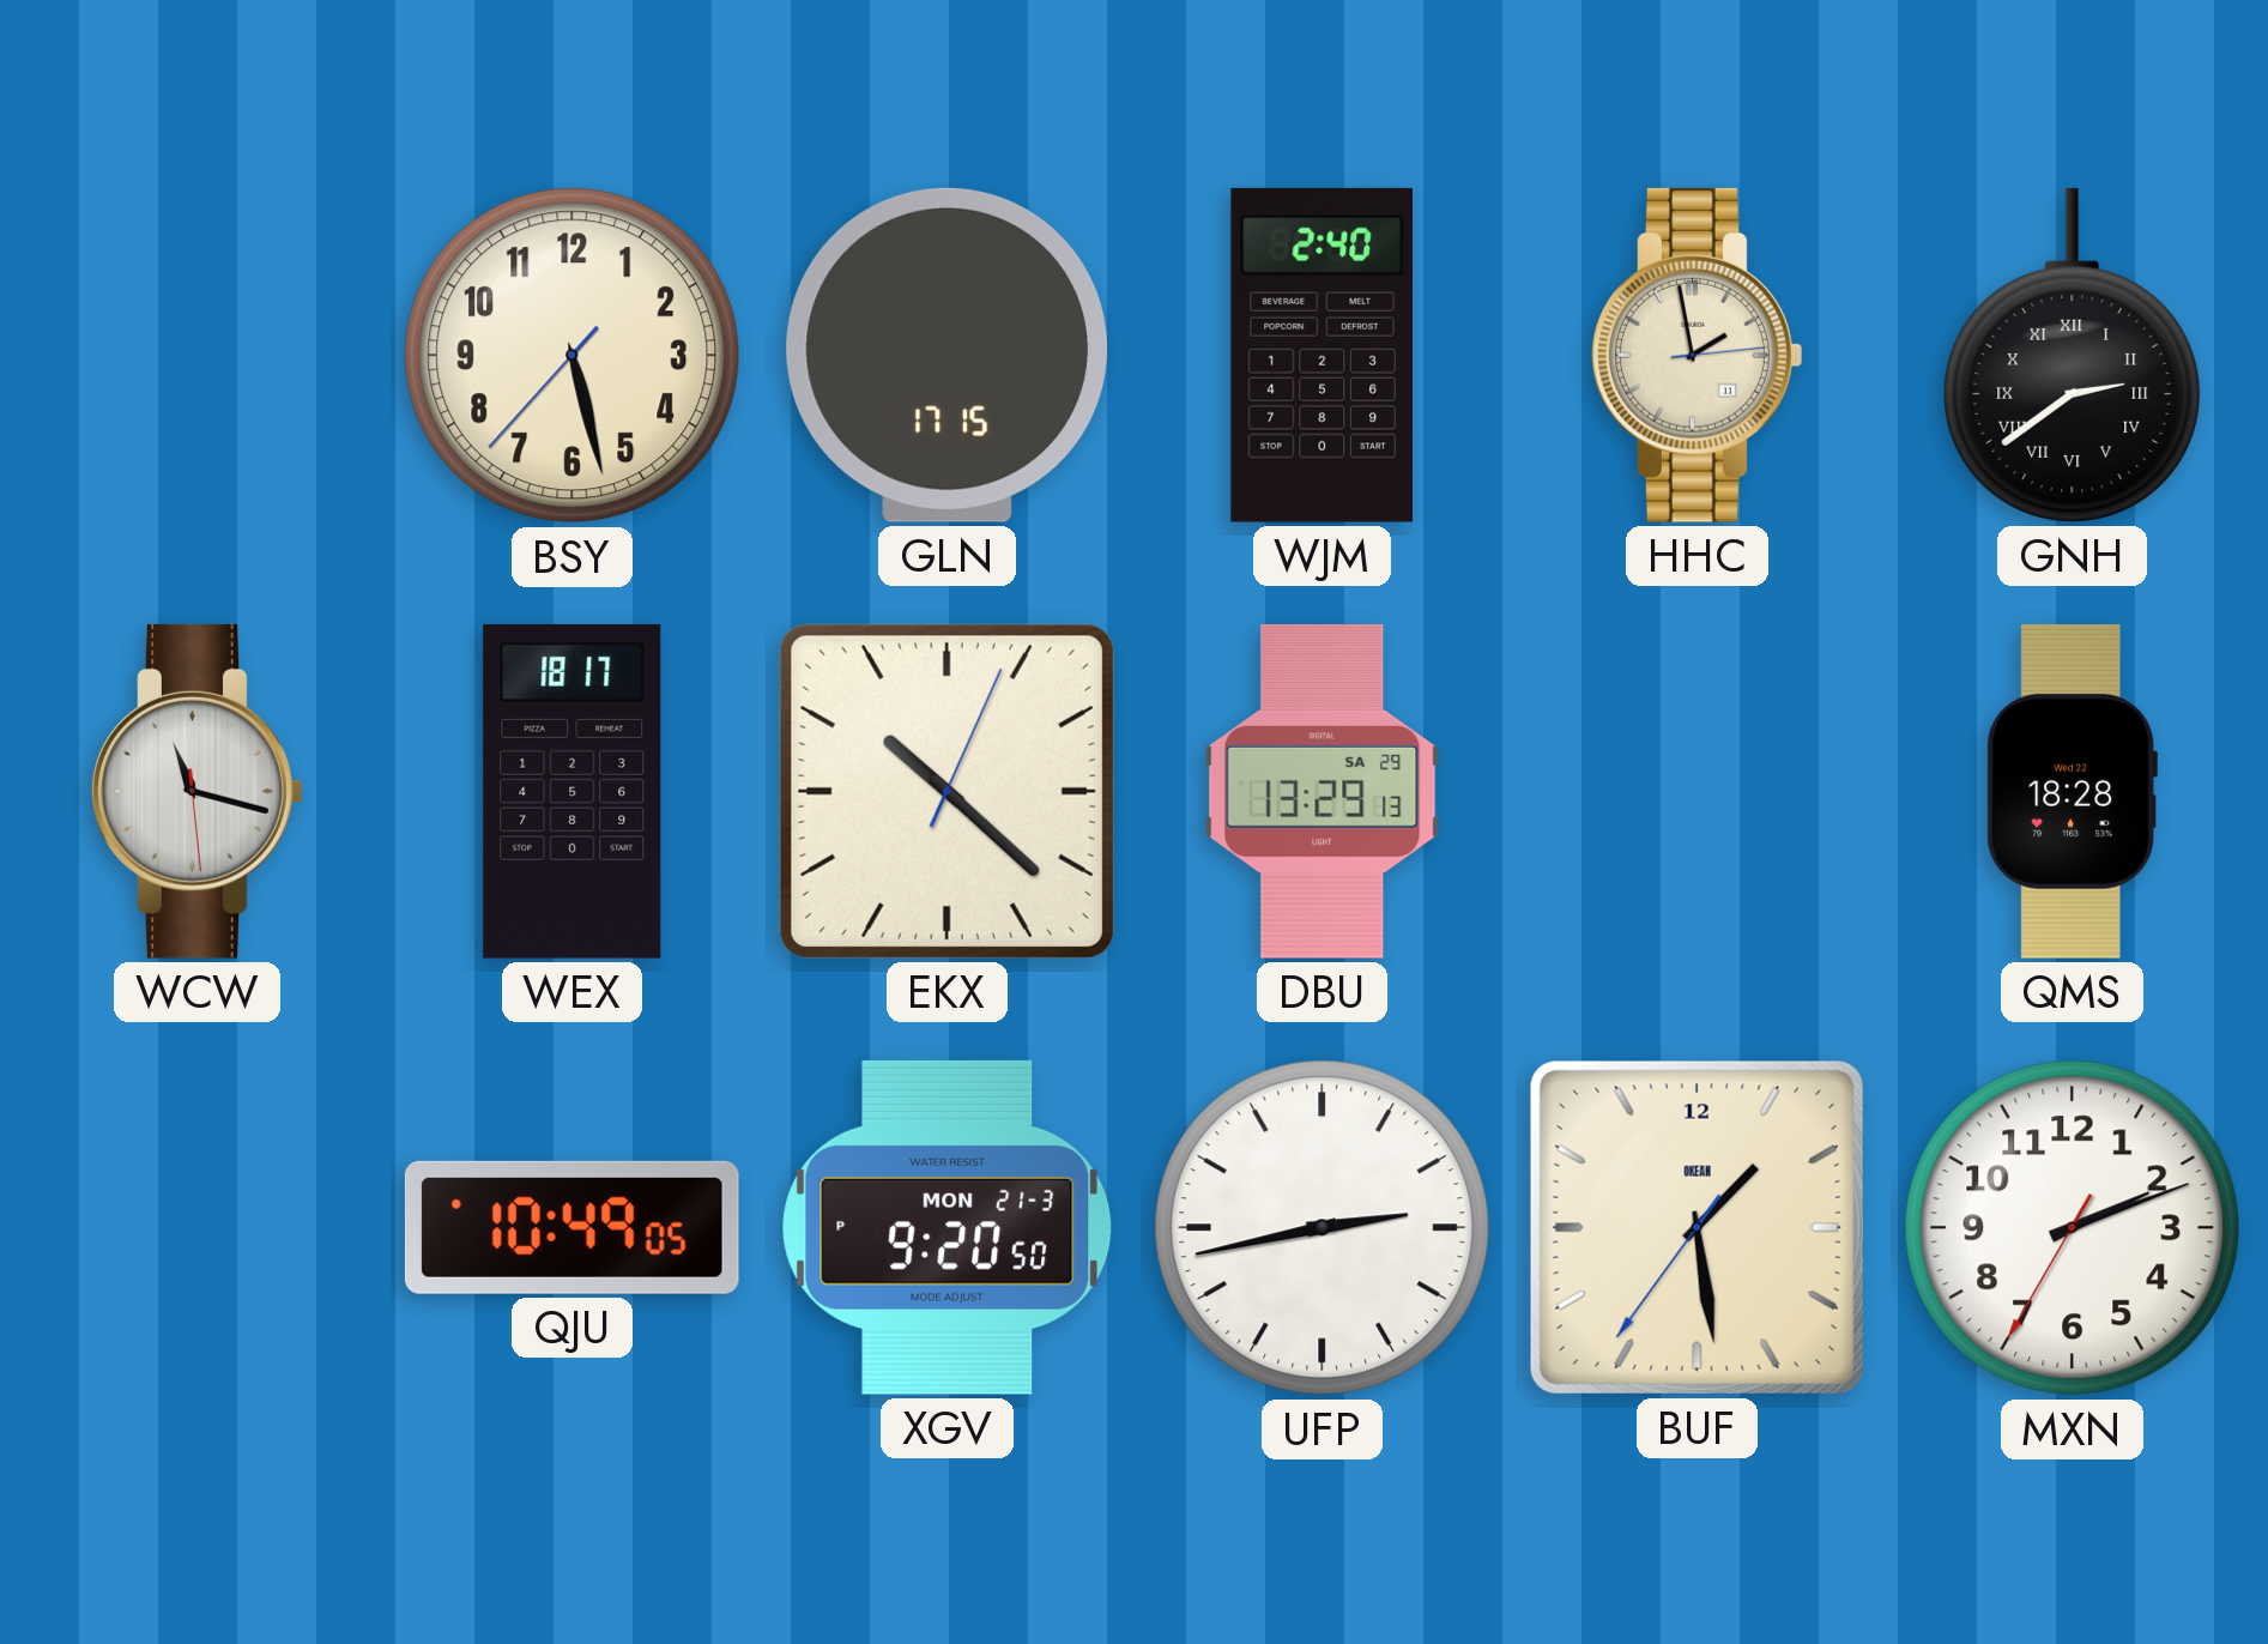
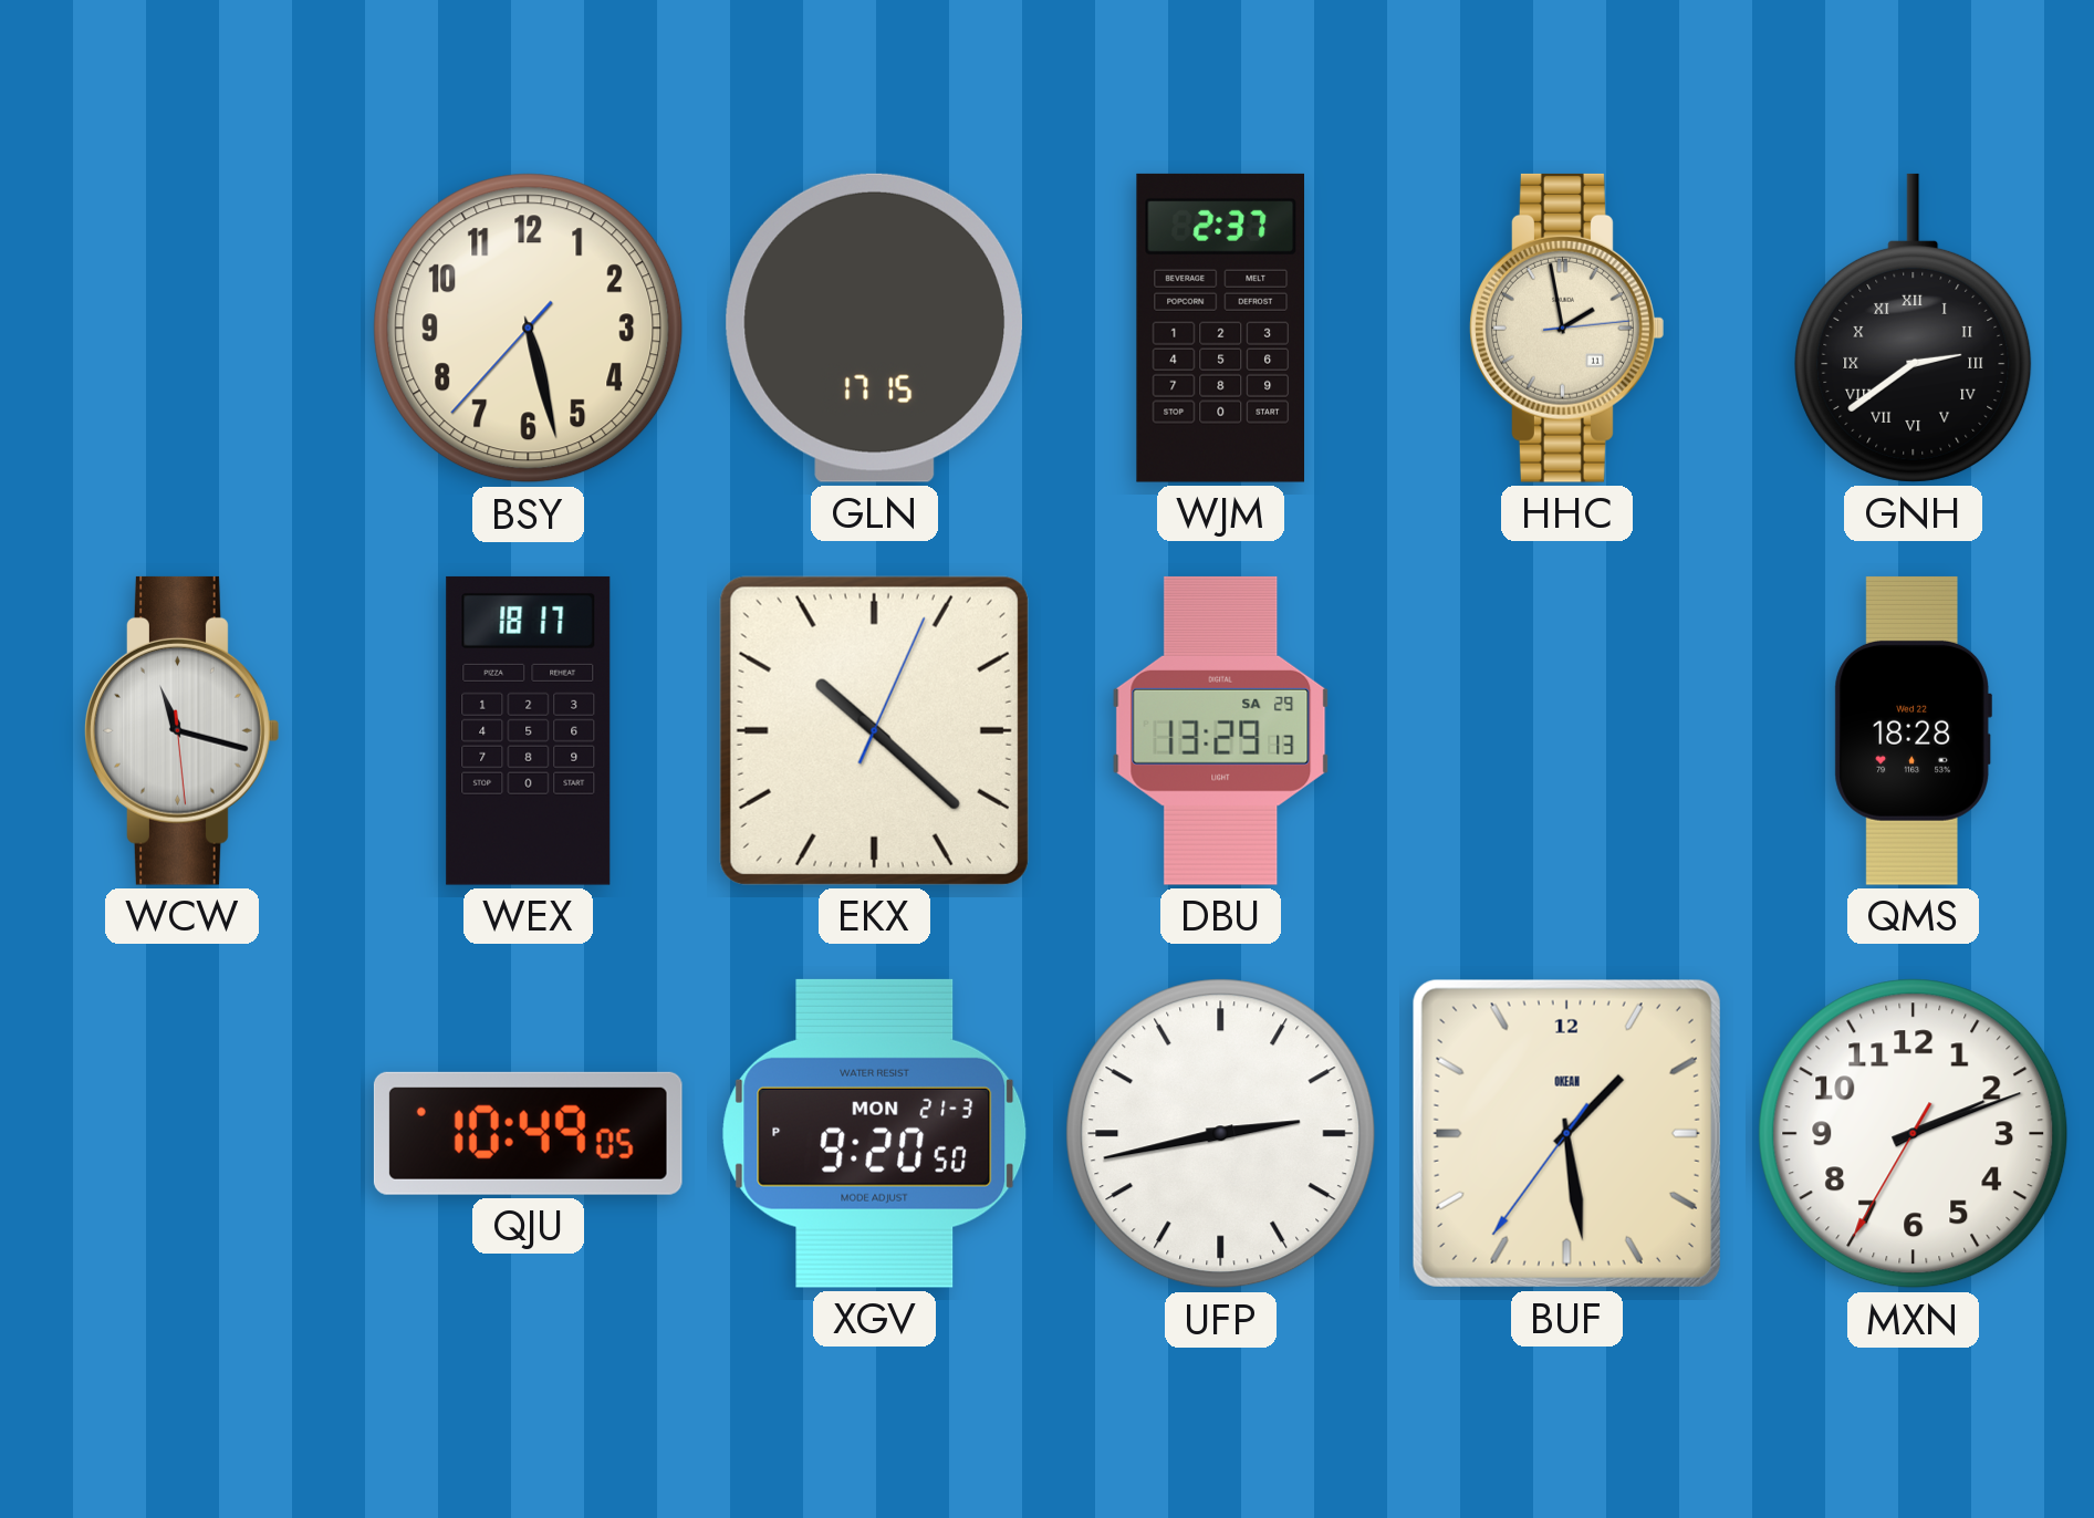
WJM: 2:40 -> 2:37 (1220, 327)
